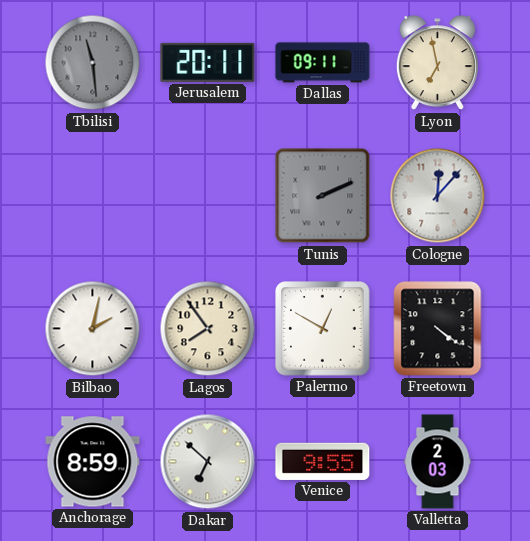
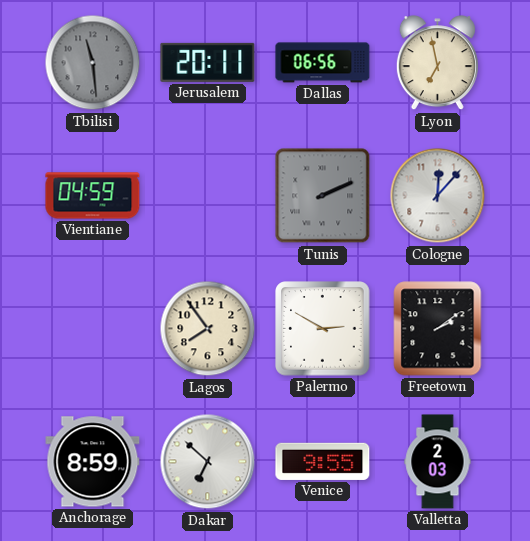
Dallas: 09:11 -> 06:56 (323, 63)
Vientiane: none -> 04:59 (93, 196)
Bilbao: 2:02 -> none (93, 329)
Palermo: 12:50 -> 2:50 (323, 329)
Freetown: 4:21 -> 2:09 (438, 329)
